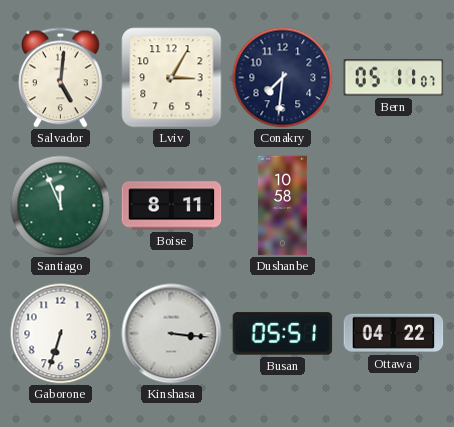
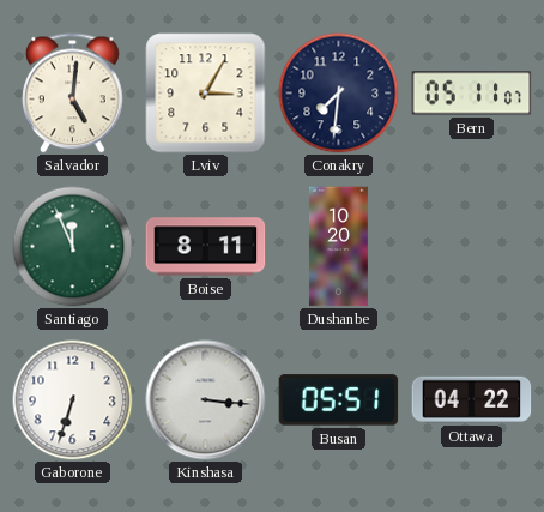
Dushanbe: 10:58 -> 10:20 (338, 247)
